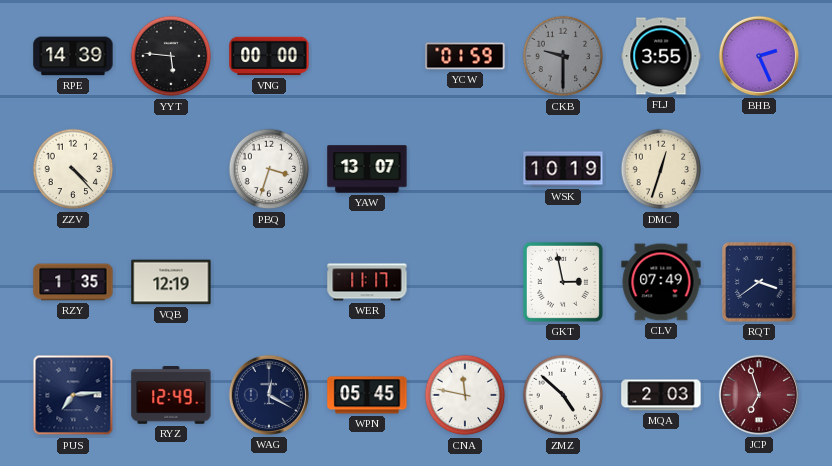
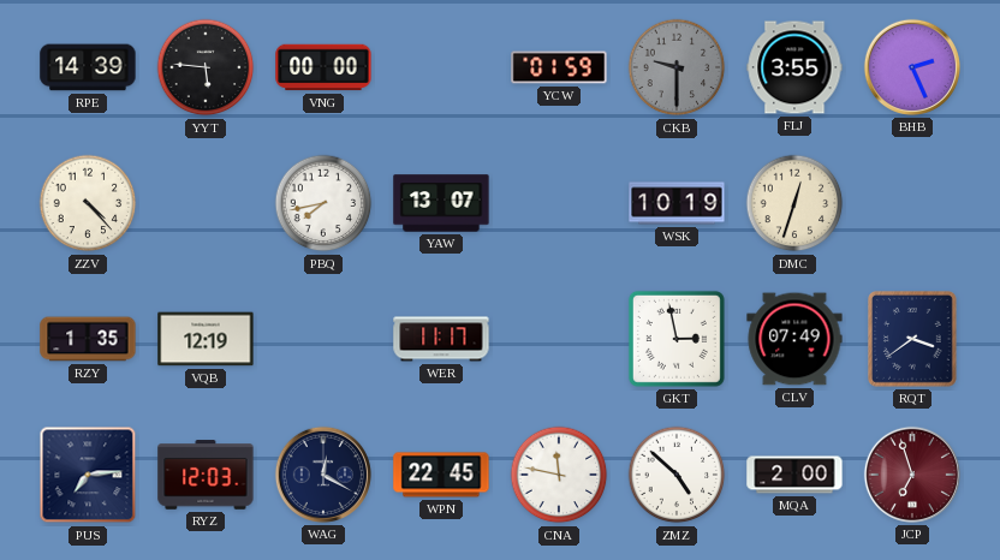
PBQ: 3:33 -> 7:43 (323, 203)
RYZ: 12:49 -> 12:03 (206, 475)
WPN: 05:45 -> 22:45 (441, 475)
MQA: 2:03 -> 2:00 (794, 475)
